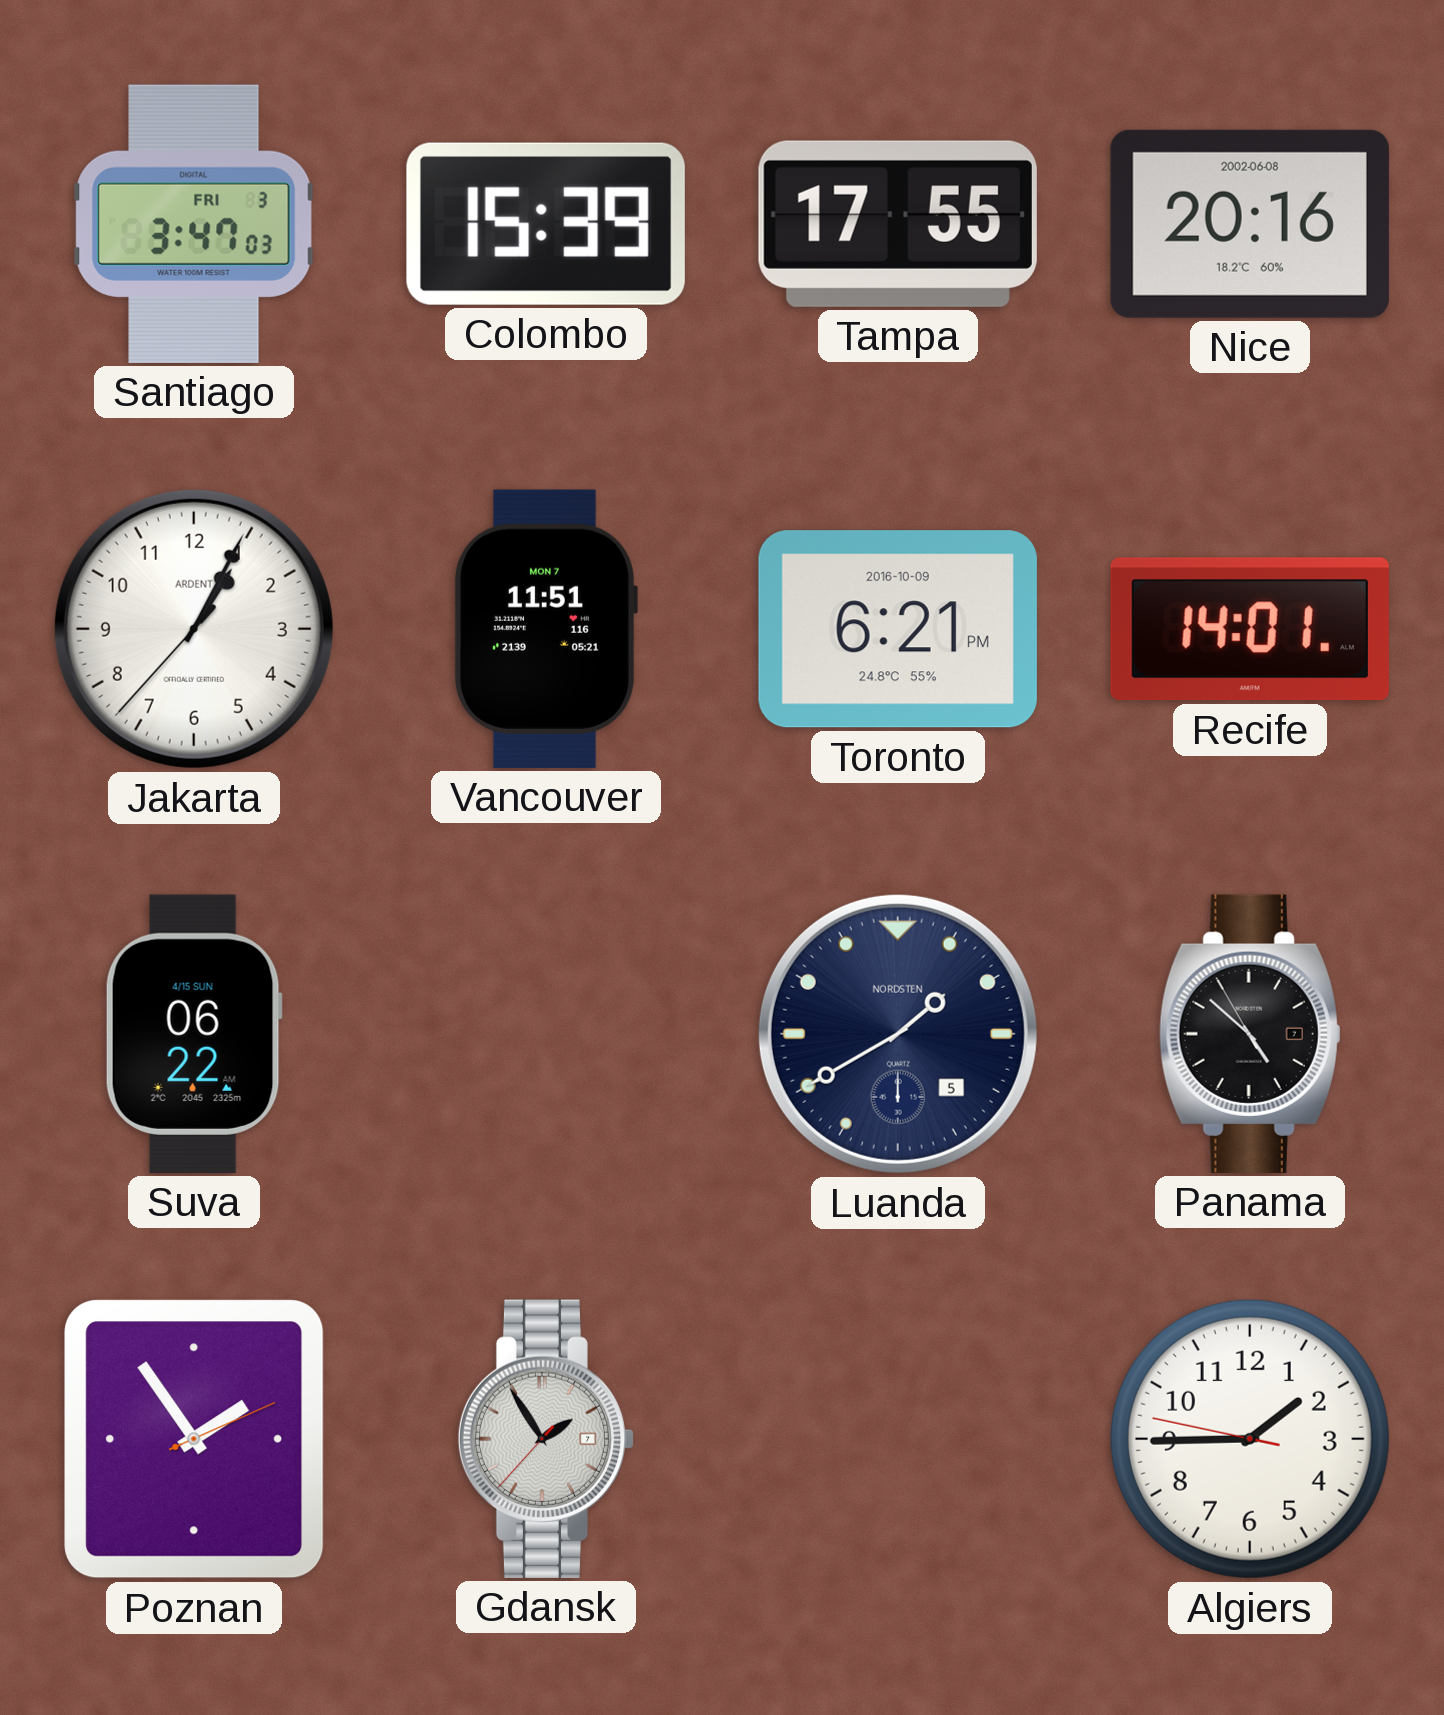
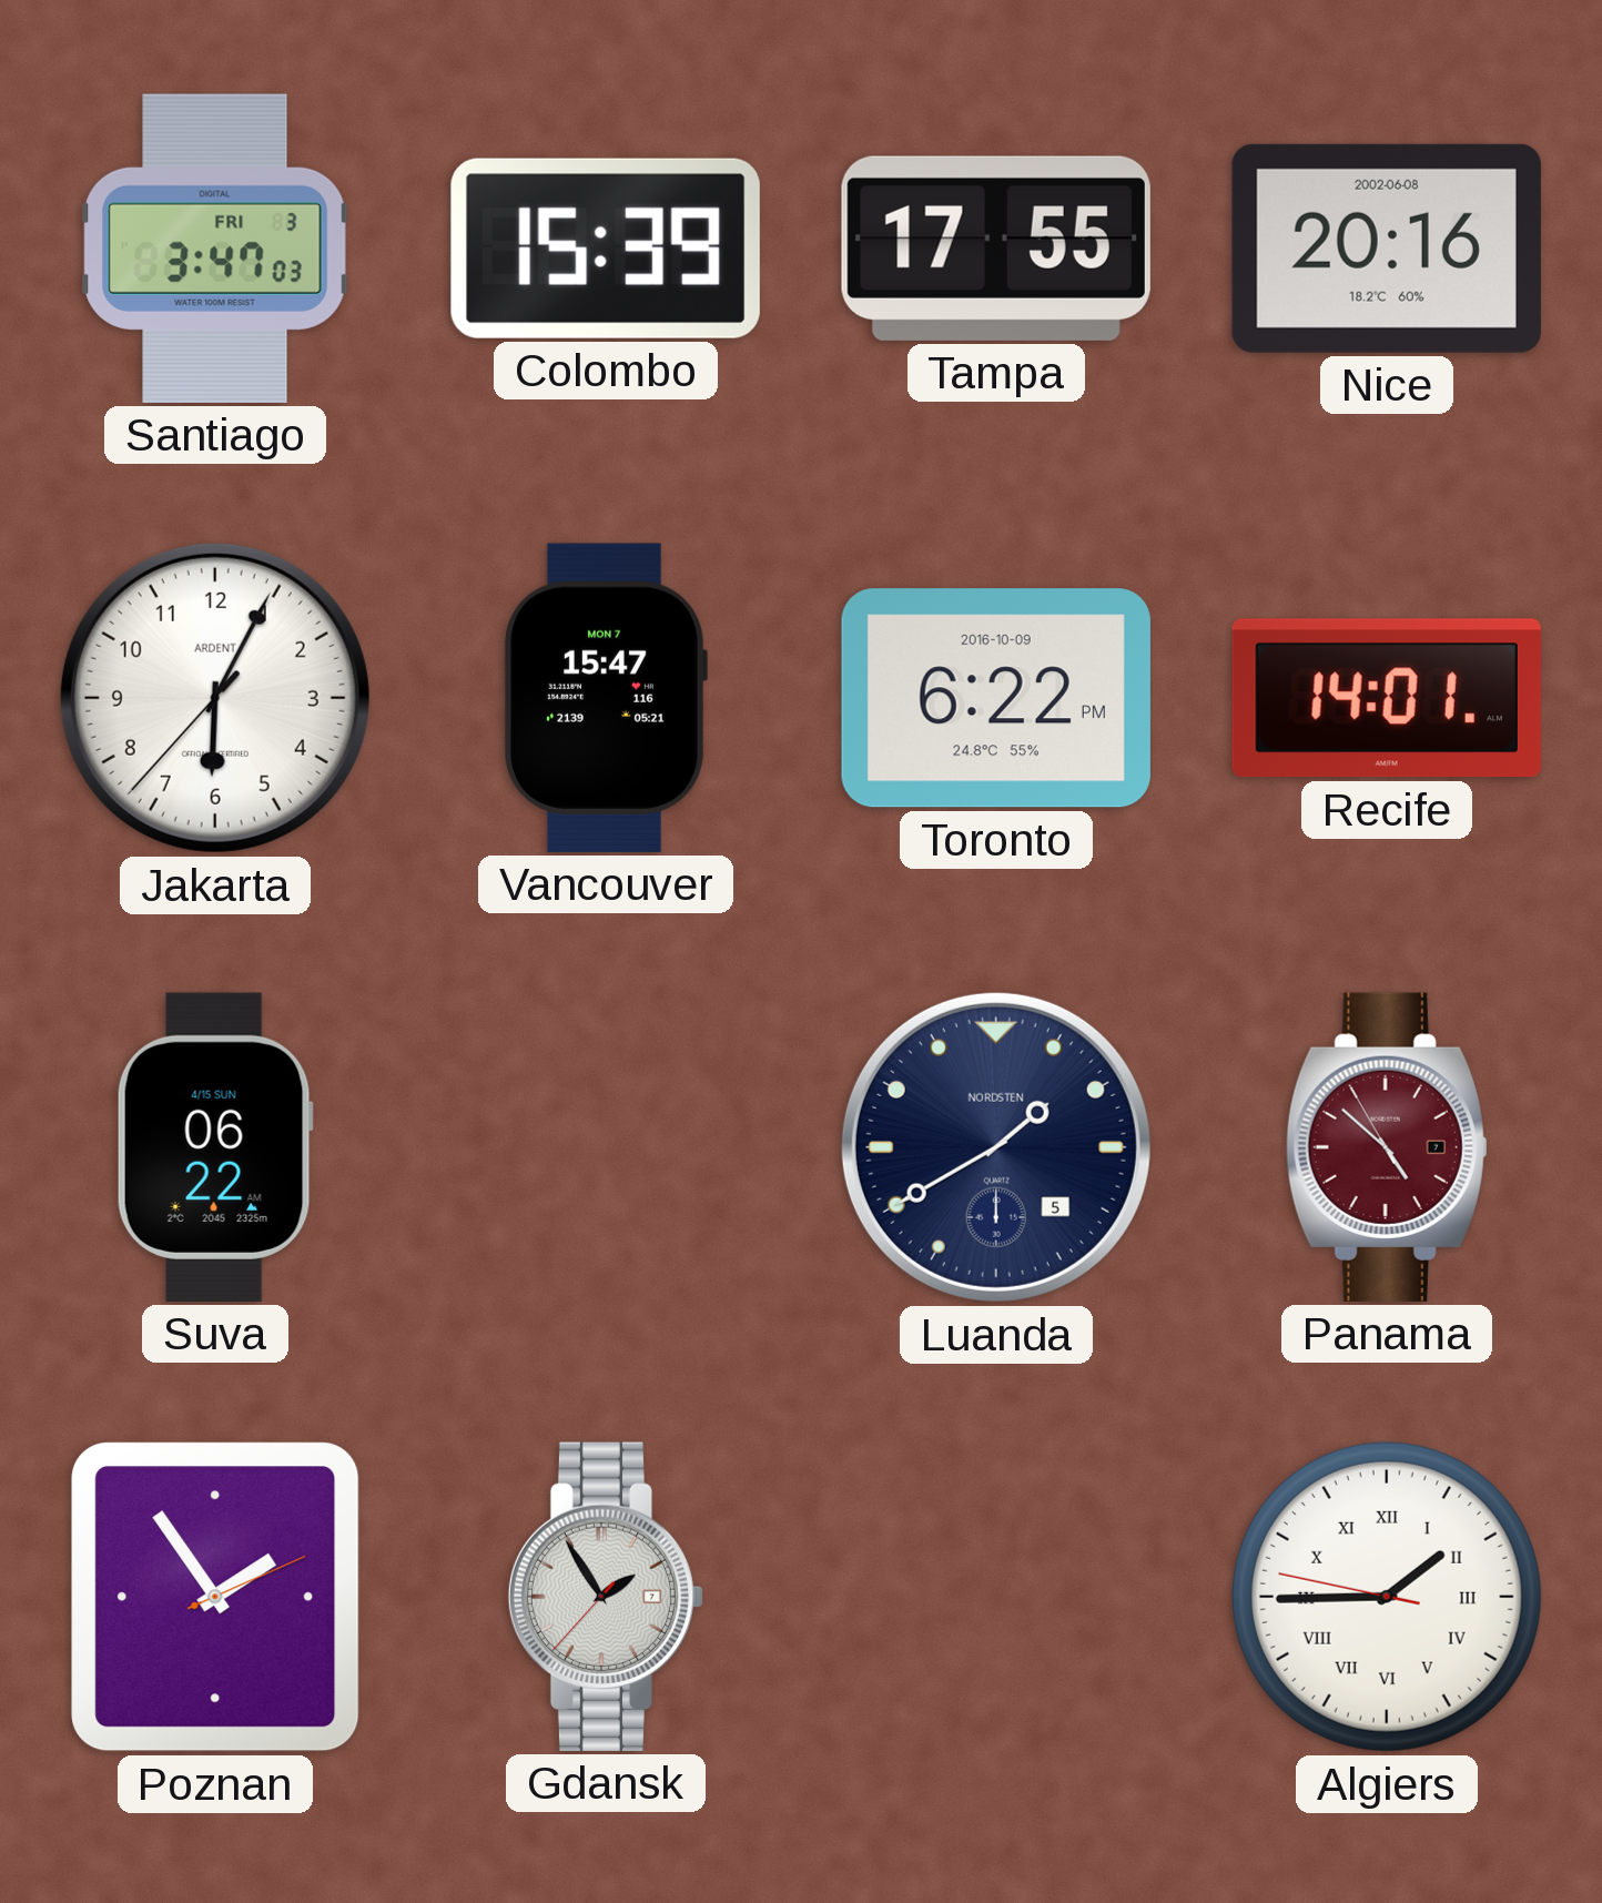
Jakarta: 1:04 -> 6:04 (215, 698)
Vancouver: 11:51 -> 15:47 (605, 698)
Toronto: 6:21 -> 6:22 (996, 698)
Panama dial: black -> burgundy (1387, 1147)
Algiers numerals: Arabic -> Roman (1387, 1597)
